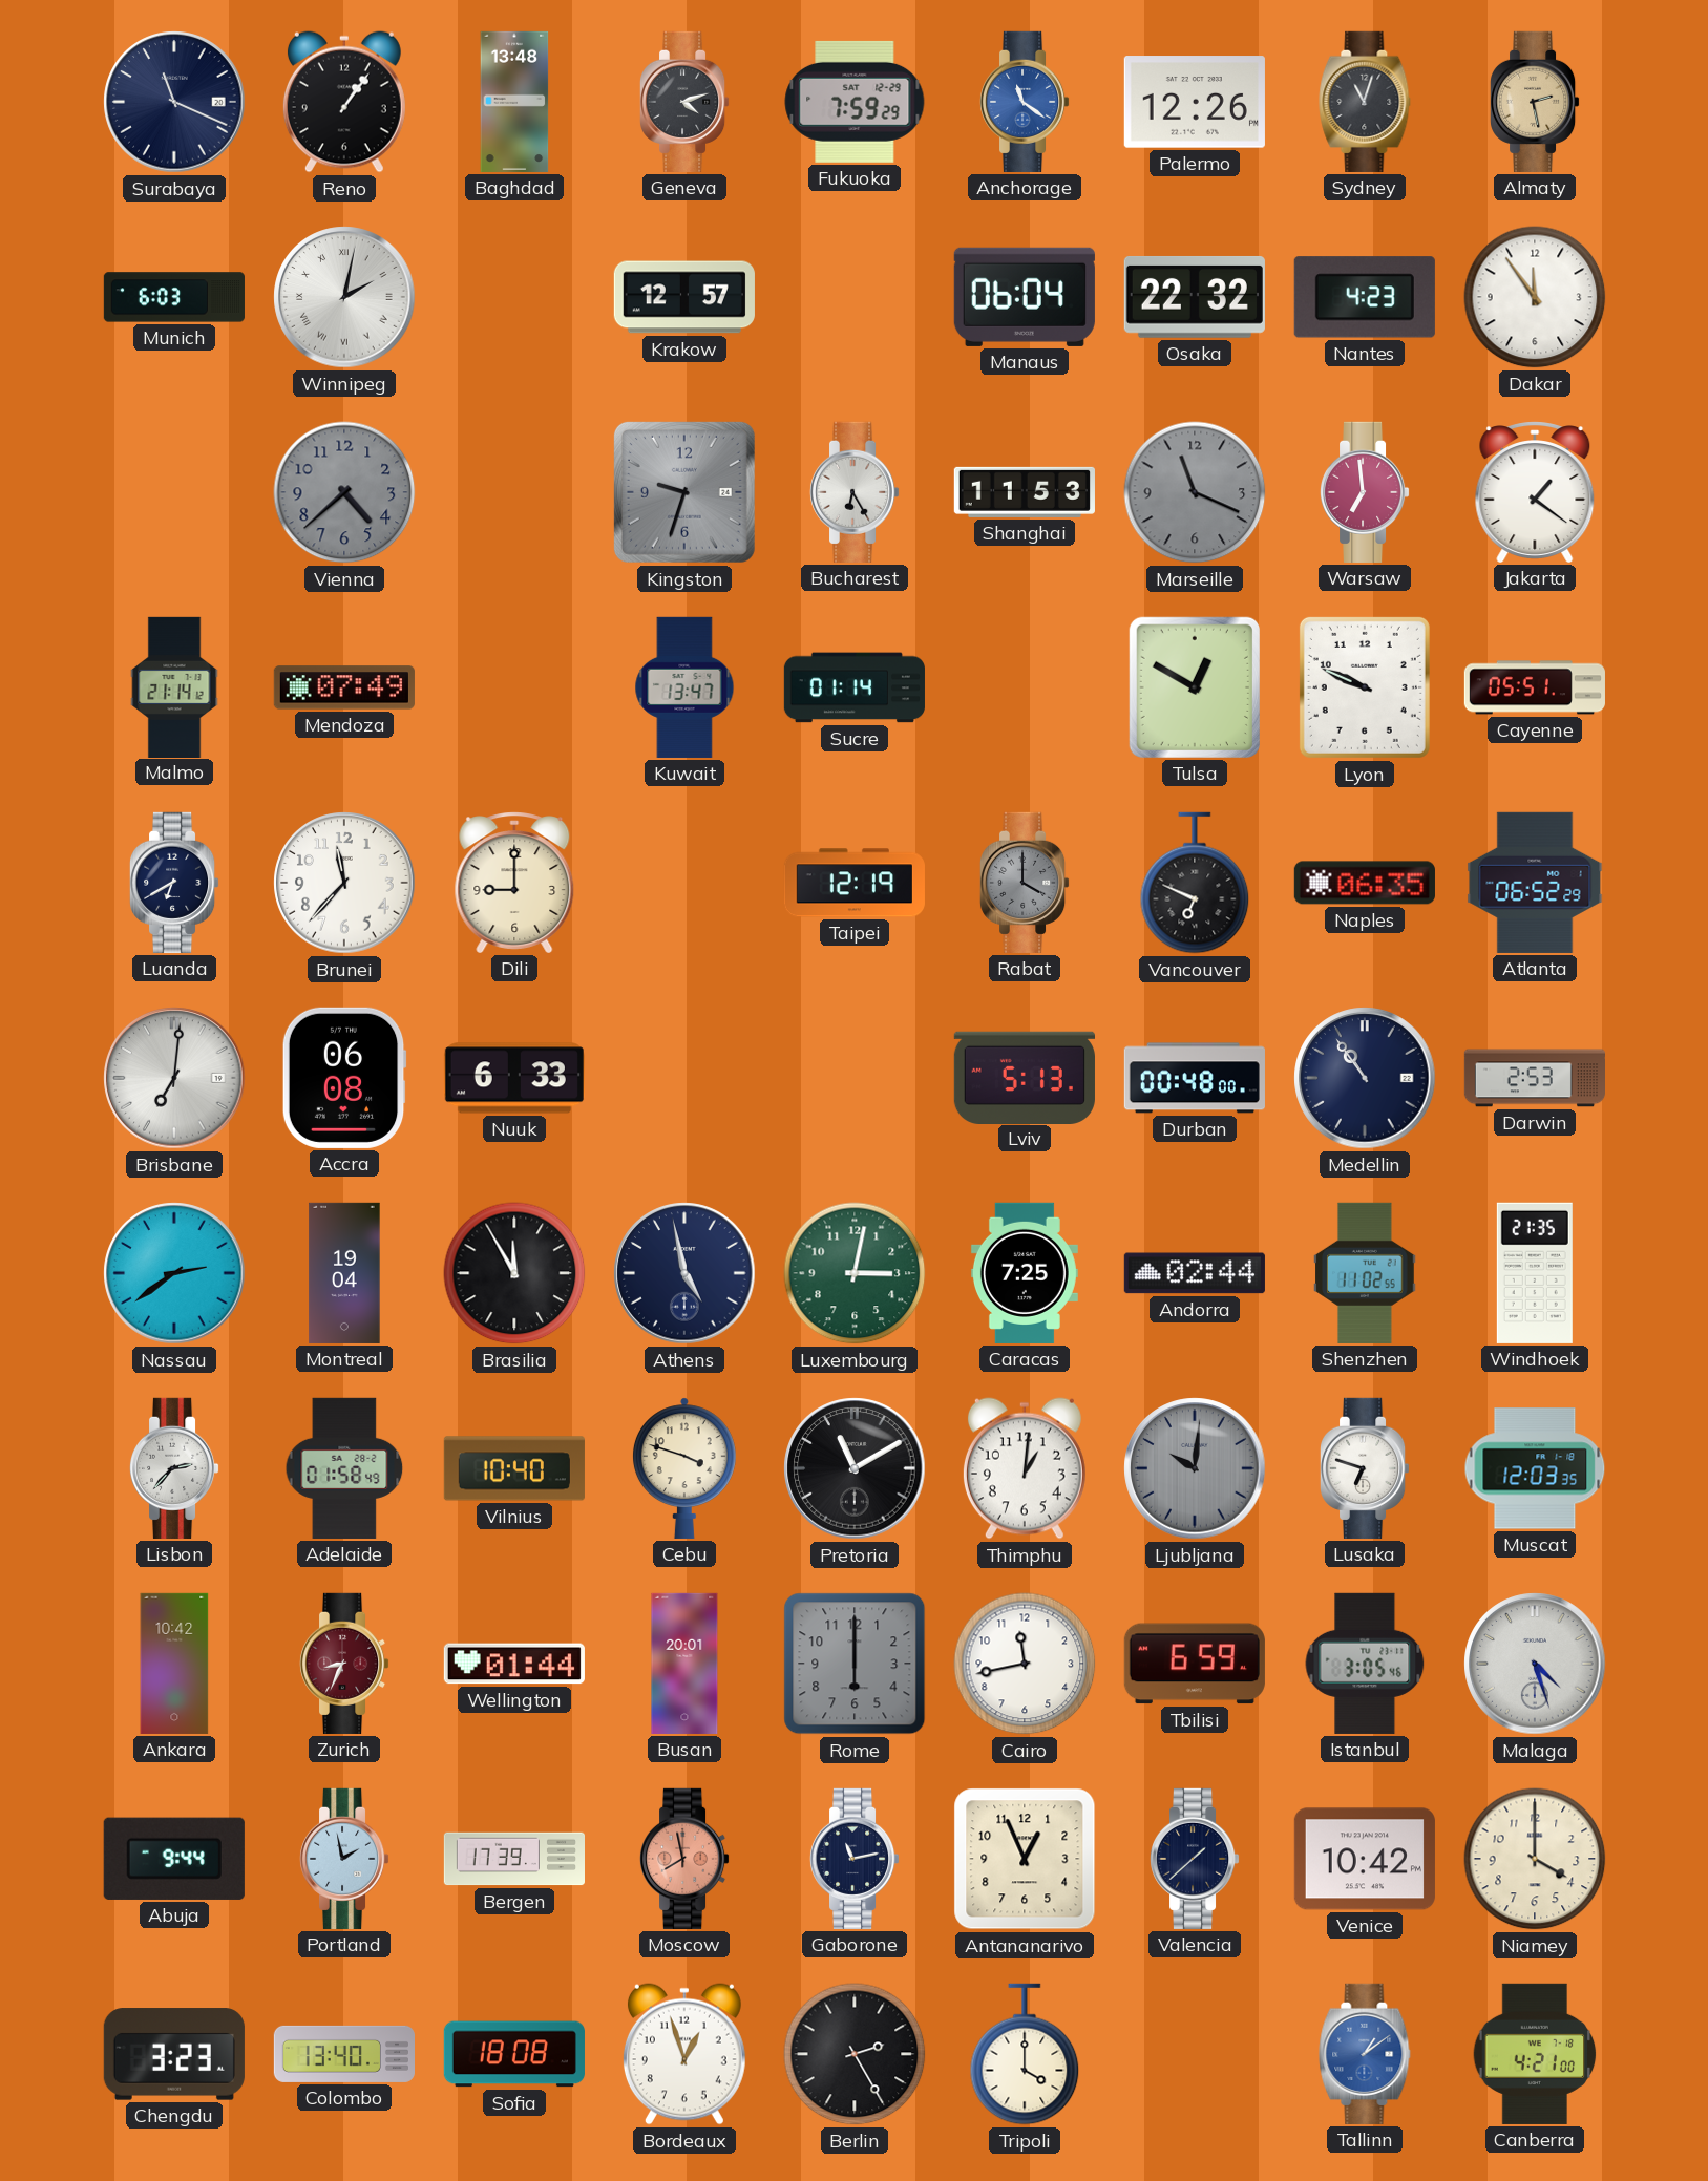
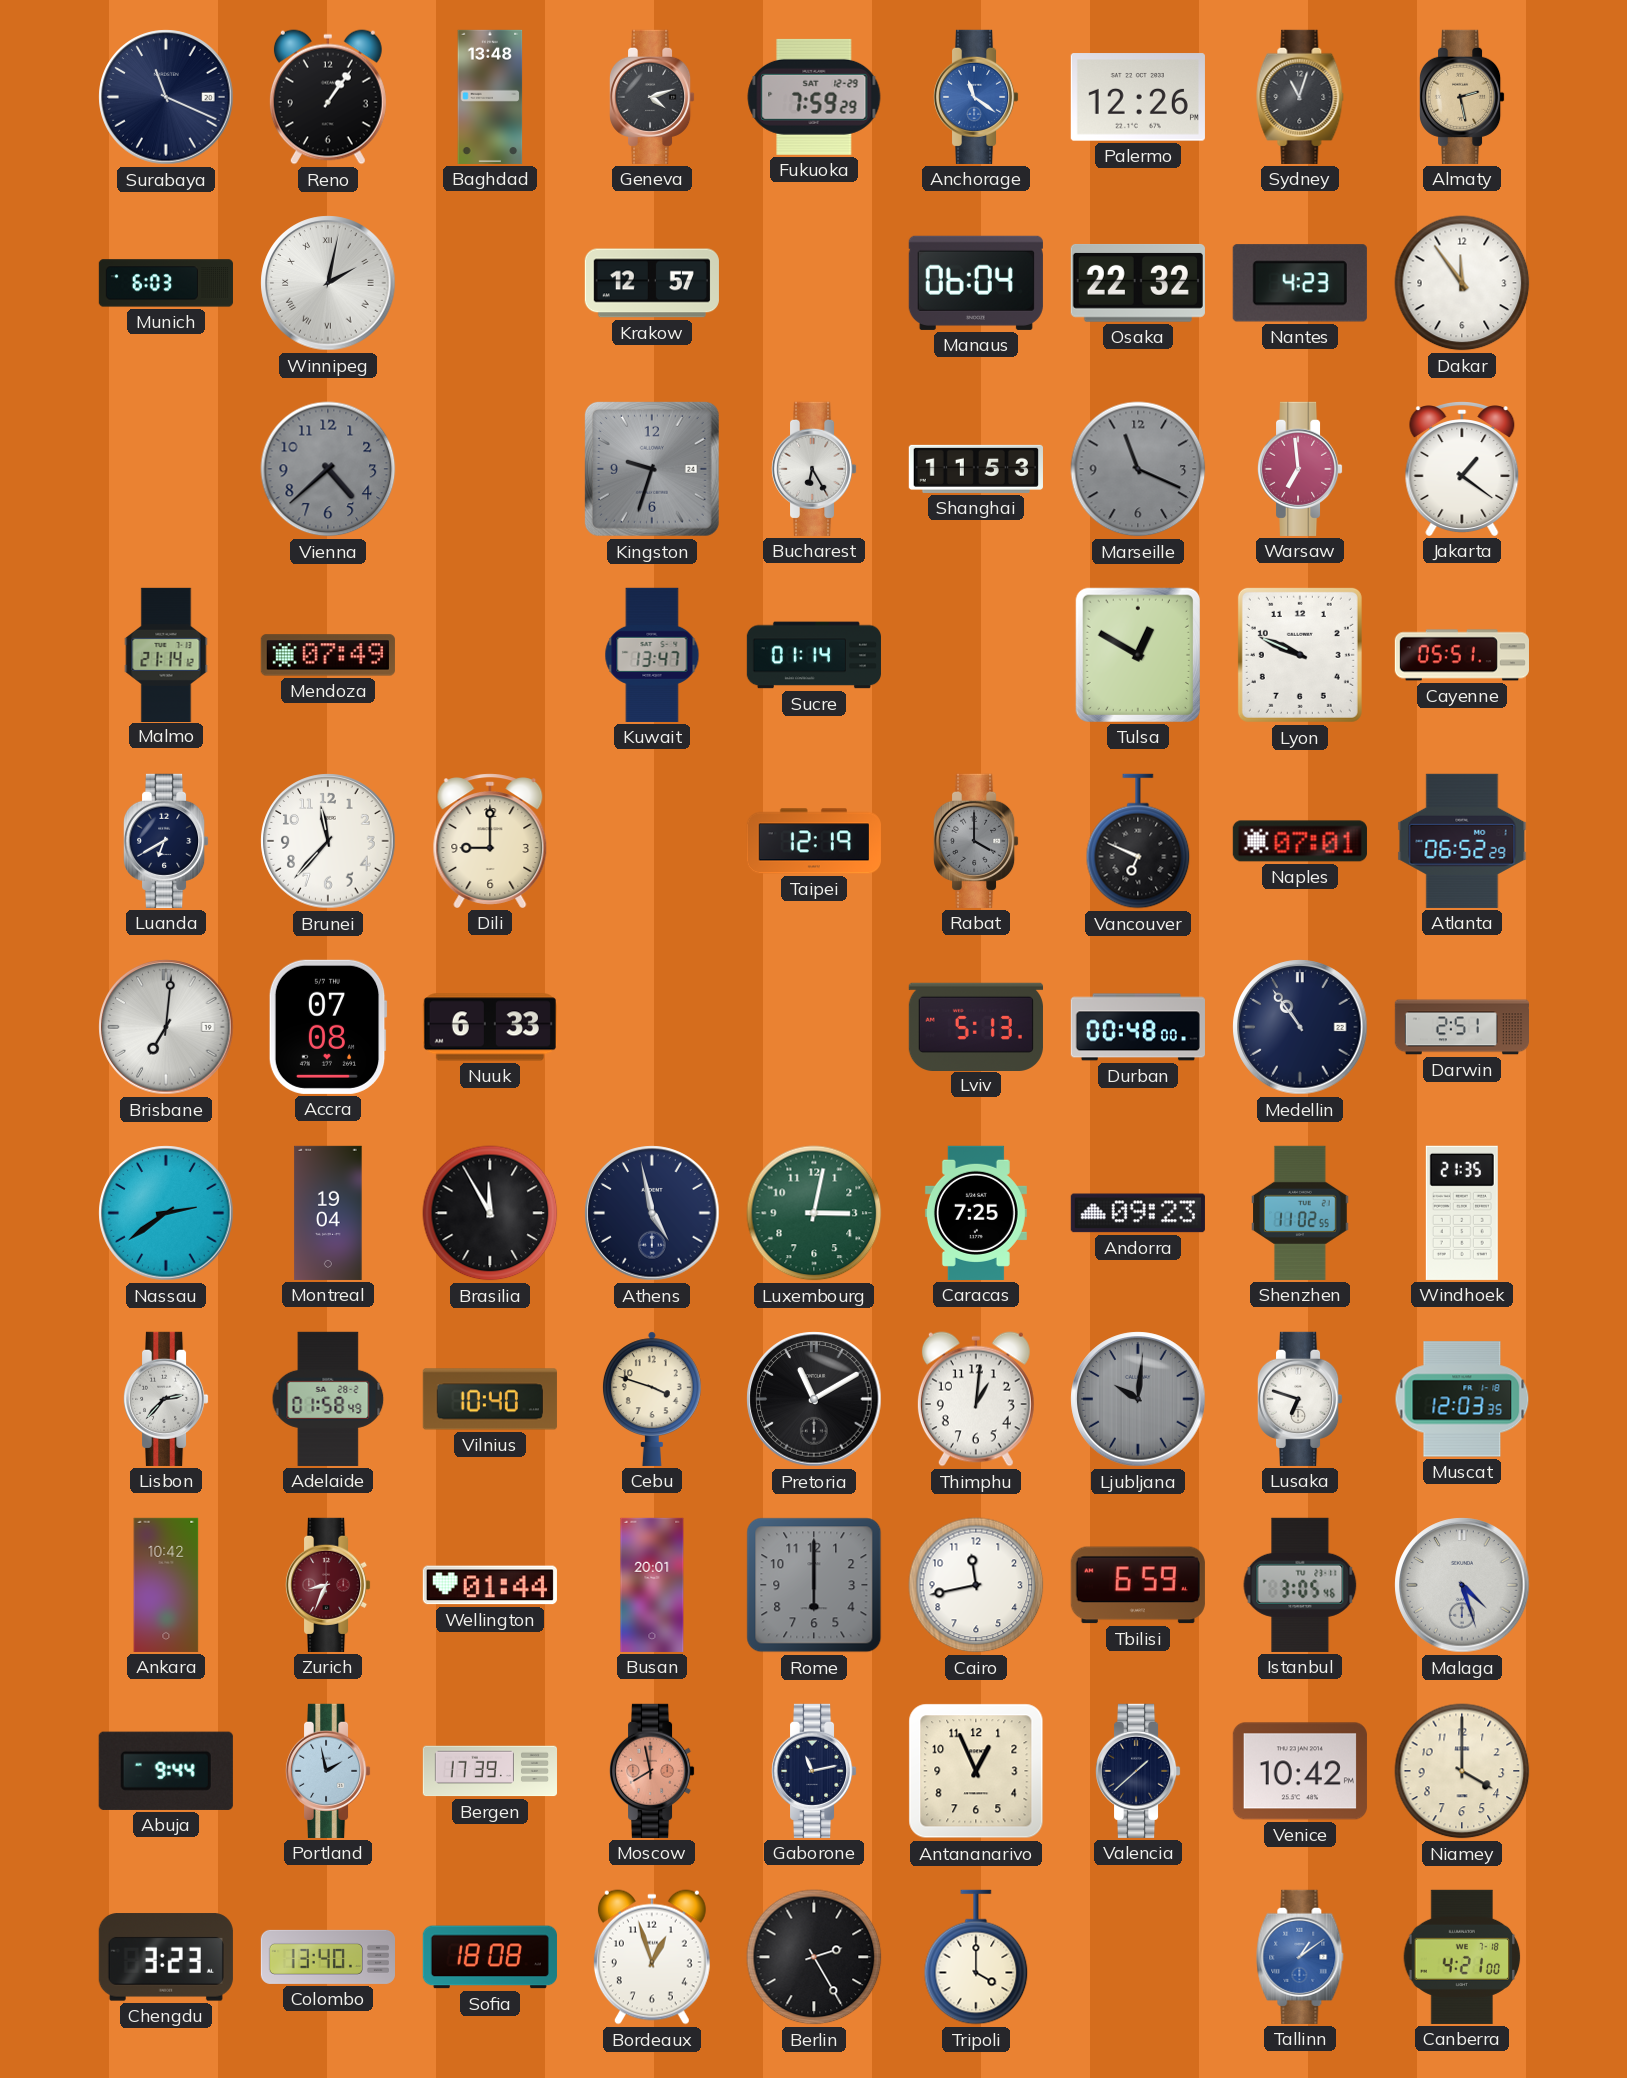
Naples: 06:35 -> 07:01 (1300, 841)
Accra: 06:08 -> 07:08 (328, 1027)
Darwin: 2:53 -> 2:51 (1461, 1027)
Andorra: 02:44 -> 09:23 (1138, 1213)
